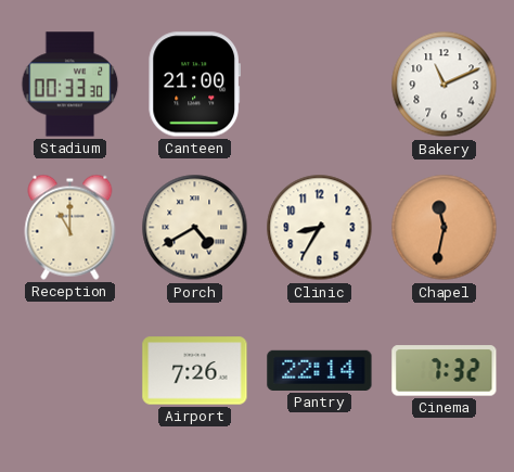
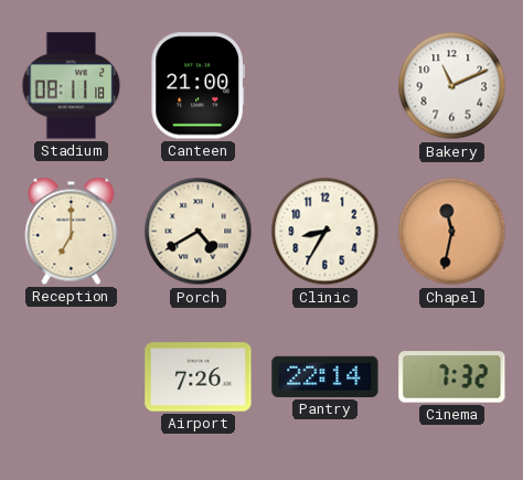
Stadium: 00:33 -> 08:11 (72, 86)
Reception: 11:00 -> 7:00 (72, 231)
